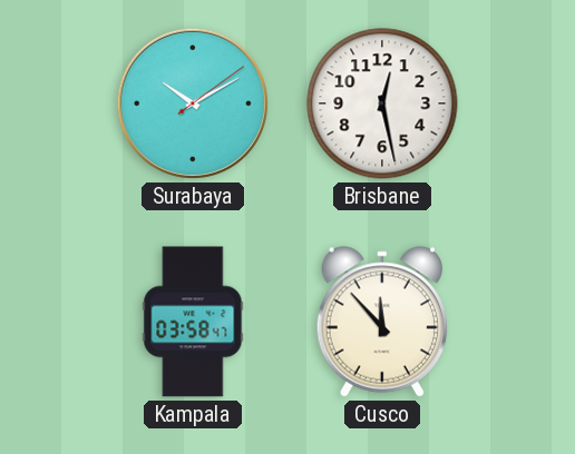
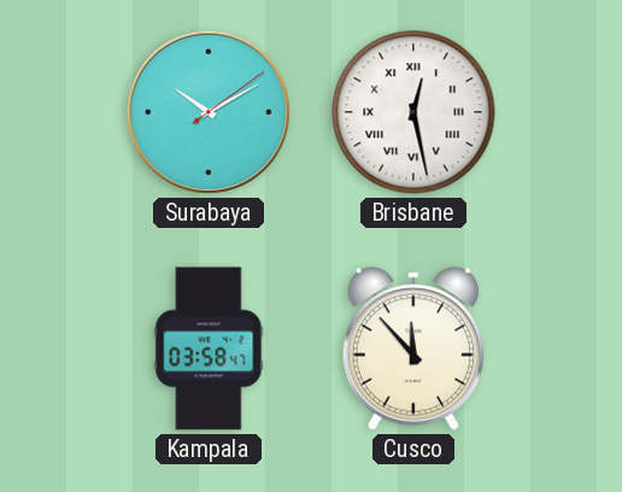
Brisbane numerals: Arabic -> Roman (413, 112)
